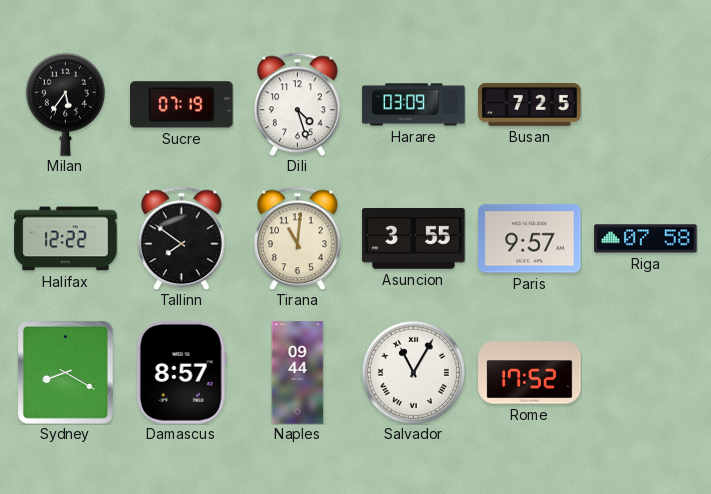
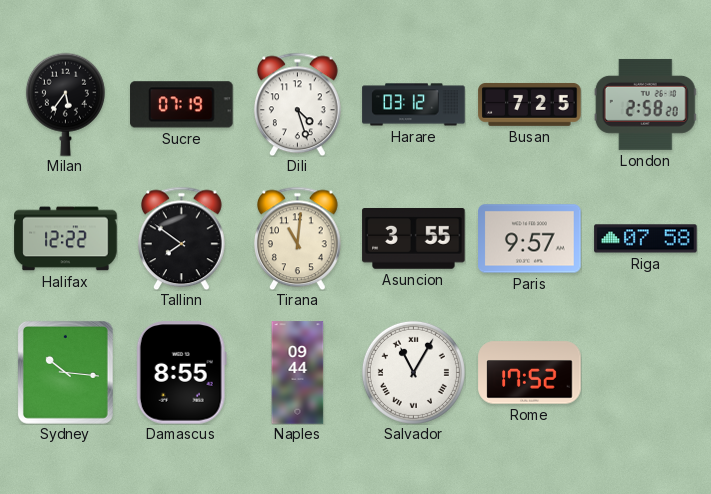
Harare: 03:09 -> 03:12 (414, 105)
London: none -> 2:58 (645, 104)
Sydney: 8:20 -> 10:16 (65, 372)
Damascus: 8:57 -> 8:55 (181, 373)
